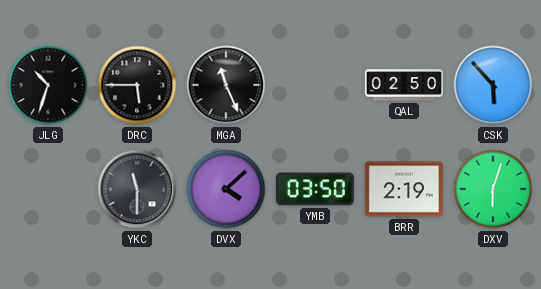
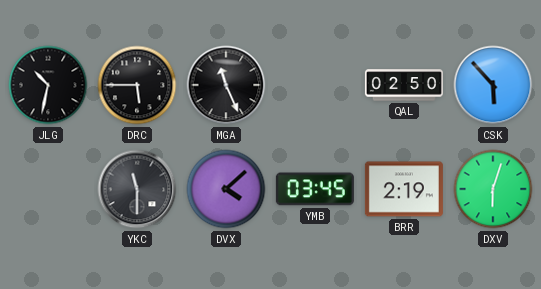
JLG: 10:33 -> 10:32 (48, 85)
YMB: 03:50 -> 03:45 (315, 189)
